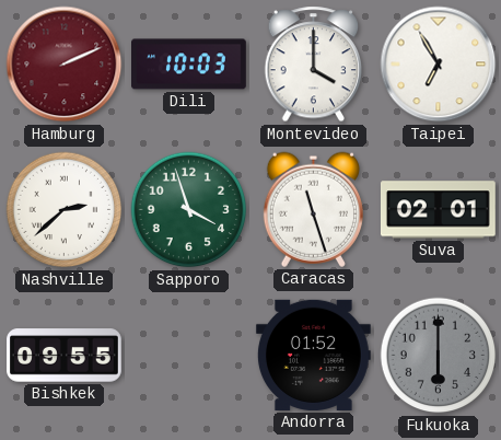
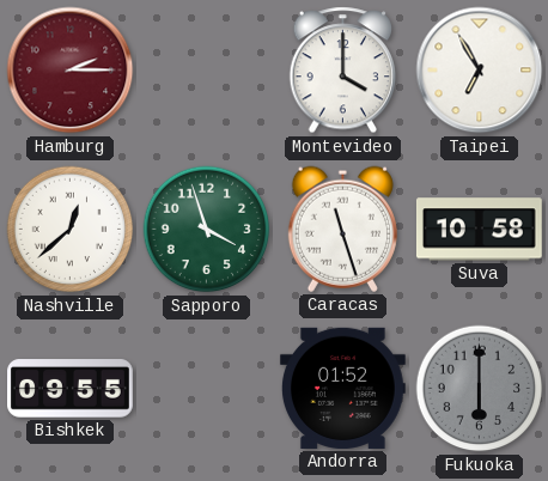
Hamburg: 2:11 -> 2:15 (71, 71)
Dili: 10:03 -> none (189, 65)
Nashville: 2:38 -> 12:38 (71, 230)
Suva: 02:01 -> 10:58 (479, 230)
